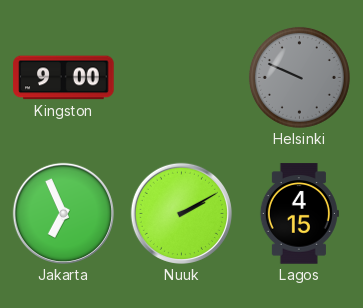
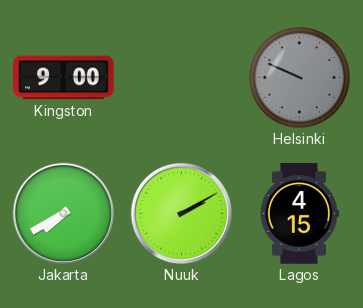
Jakarta: 6:56 -> 7:40 (63, 213)
